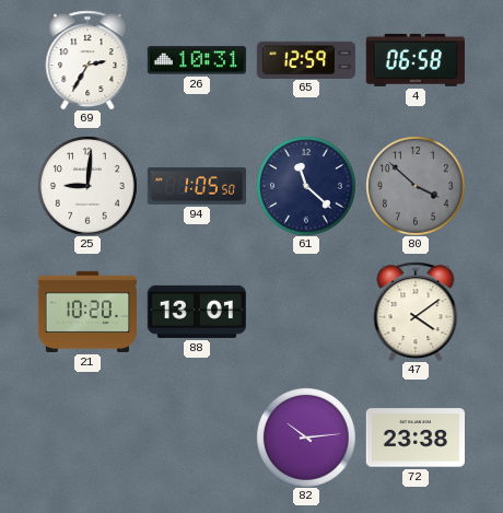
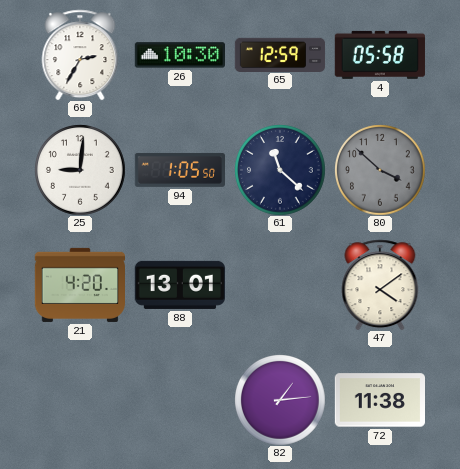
26: 10:31 -> 10:30 (179, 55)
4: 06:58 -> 05:58 (380, 55)
21: 10:20 -> 4:20 (79, 285)
82: 10:14 -> 1:14 (280, 400)
72: 23:38 -> 11:38 (379, 400)
